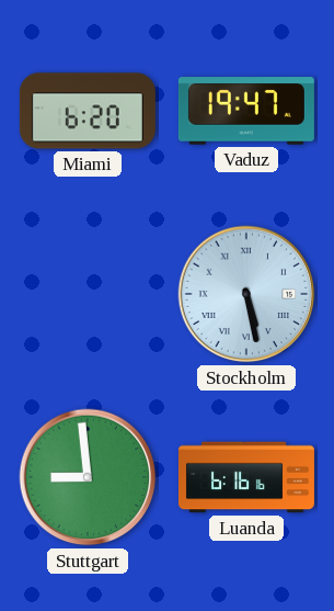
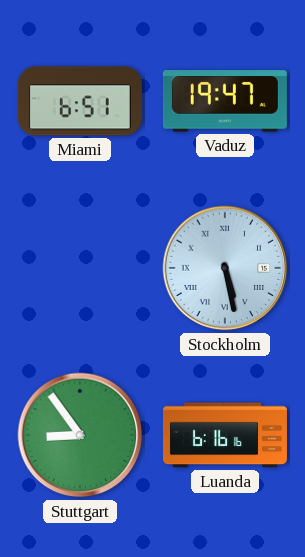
Miami: 6:20 -> 6:51 (80, 101)
Stuttgart: 8:59 -> 8:54 (80, 435)
